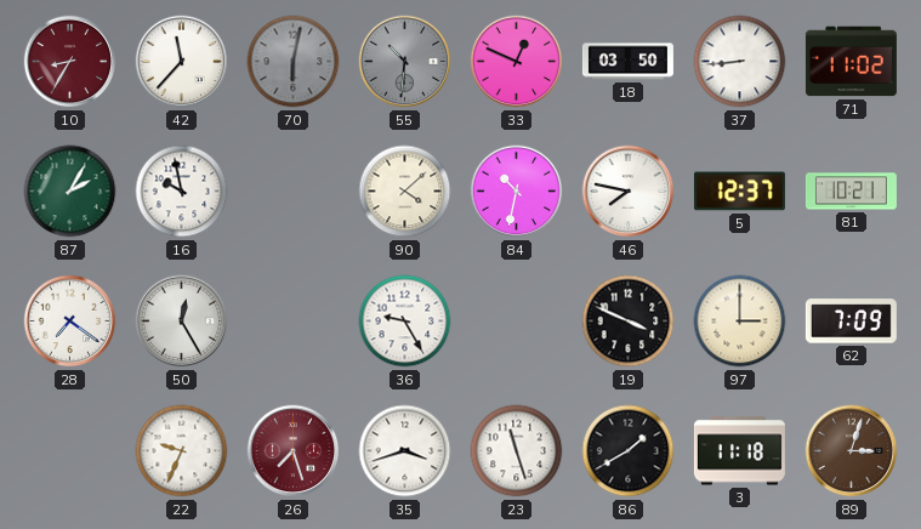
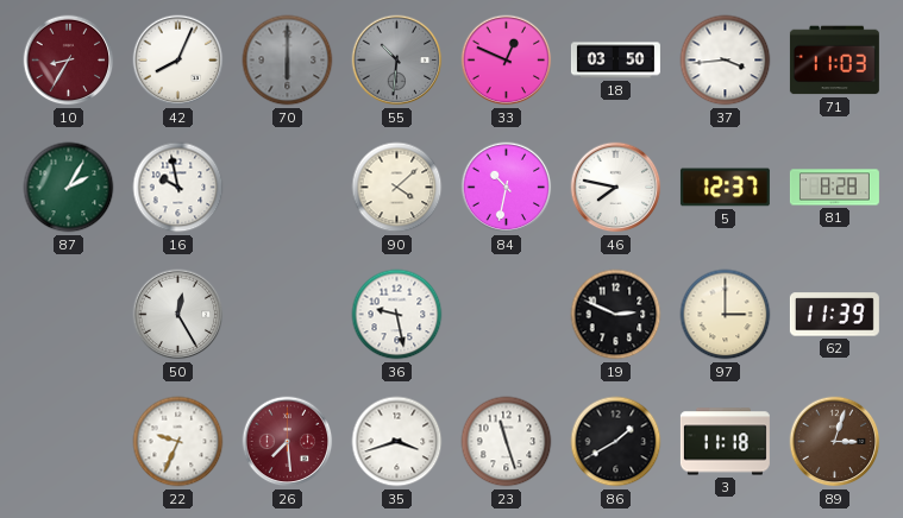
42: 11:37 -> 8:04 (178, 61)
70: 6:02 -> 6:00 (288, 61)
37: 8:44 -> 3:44 (726, 61)
71: 11:02 -> 11:03 (834, 61)
81: 10:21 -> 8:28 (834, 188)
28: 7:21 -> none (70, 322)
36: 9:25 -> 9:28 (397, 315)
19: 3:49 -> 2:49 (616, 315)
62: 7:09 -> 11:39 (834, 315)
26: 7:27 -> 7:29 (288, 442)
